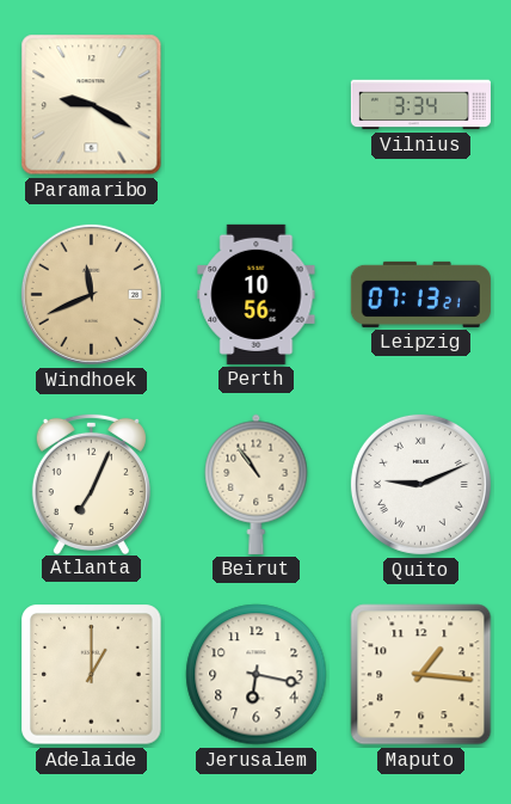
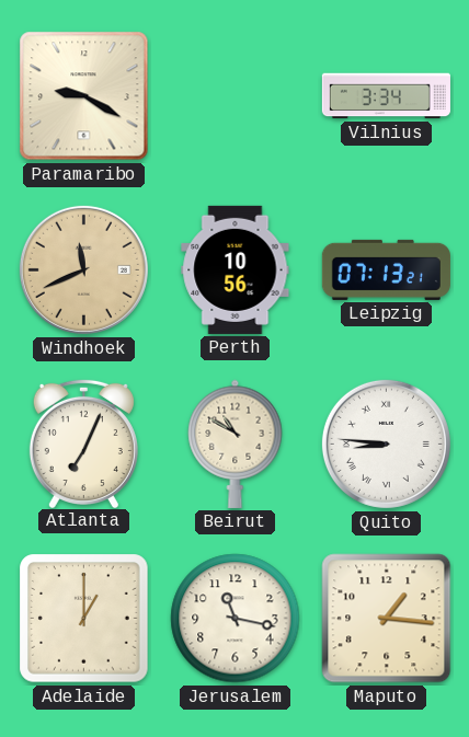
Beirut: 10:54 -> 10:50 (236, 444)
Quito: 9:11 -> 8:46 (386, 444)
Jerusalem: 6:17 -> 11:17 (236, 619)
